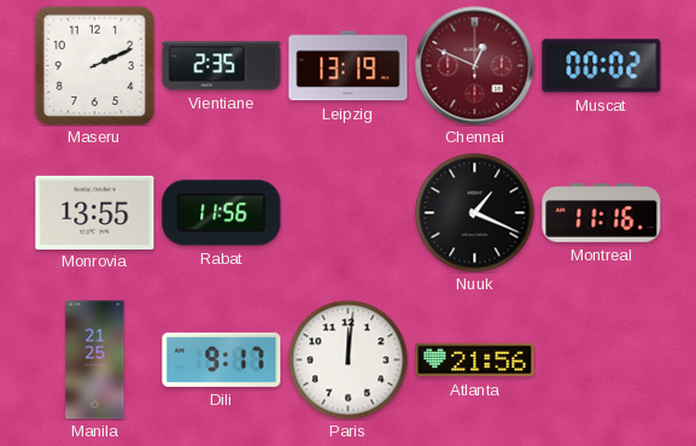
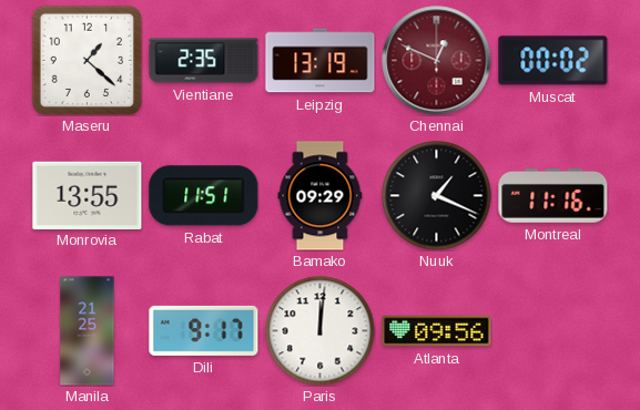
Maseru: 2:11 -> 1:22 (87, 60)
Rabat: 11:56 -> 11:51 (204, 196)
Bamako: none -> 09:29 (321, 196)
Atlanta: 21:56 -> 09:56 (437, 331)
